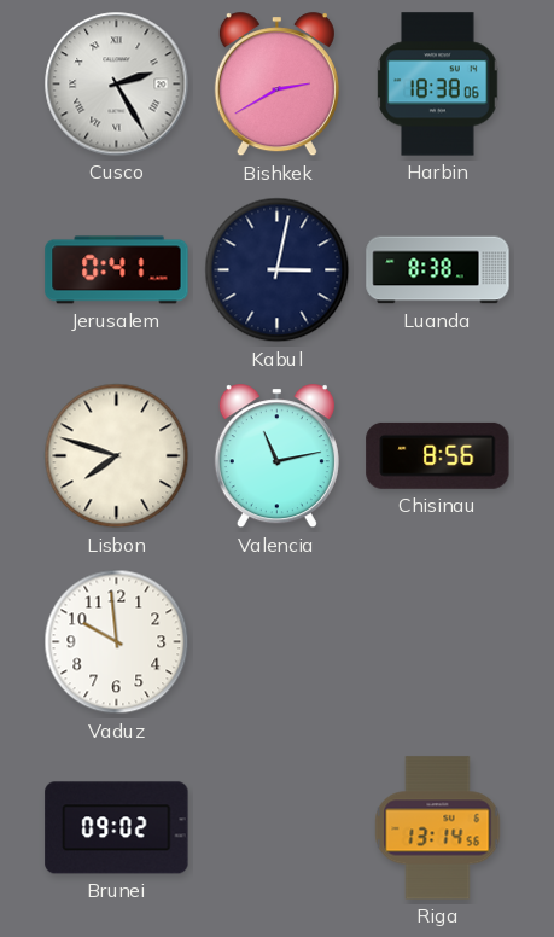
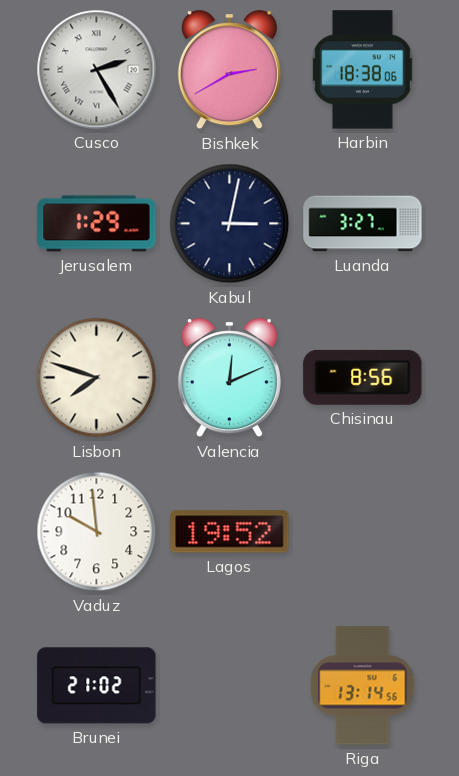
Jerusalem: 0:41 -> 1:29 (97, 224)
Luanda: 8:38 -> 3:27 (363, 224)
Valencia: 11:13 -> 12:11 (229, 378)
Lagos: none -> 19:52 (230, 532)
Brunei: 09:02 -> 21:02 (97, 686)
